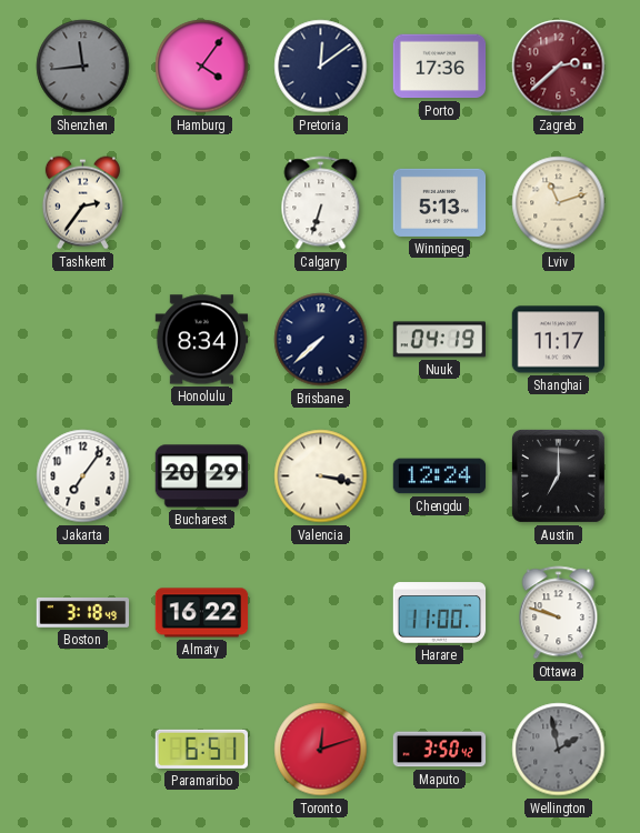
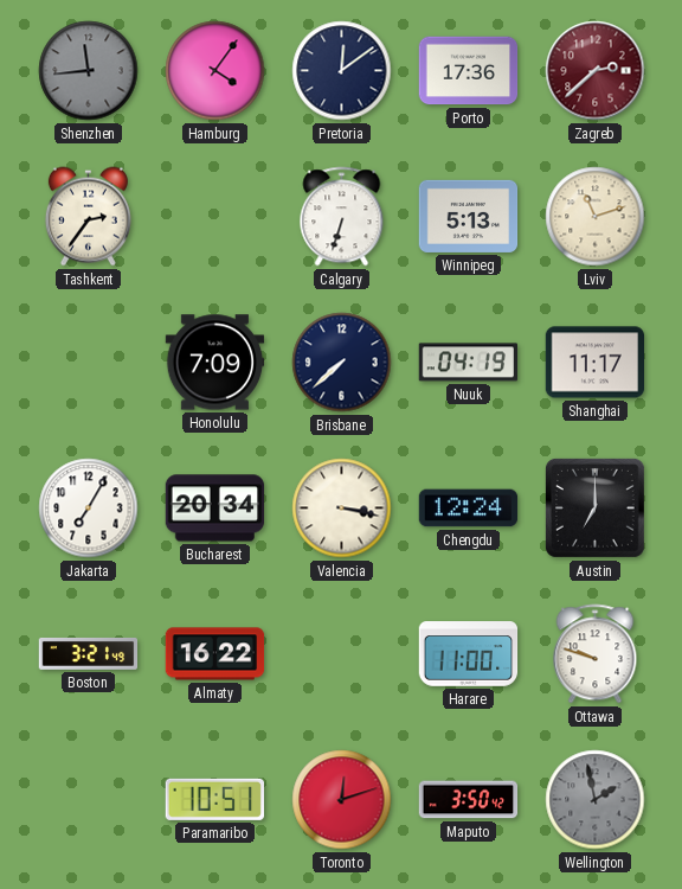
Honolulu: 8:34 -> 7:09 (215, 363)
Jakarta: 7:06 -> 7:05 (89, 509)
Bucharest: 20:29 -> 20:34 (215, 509)
Boston: 3:18 -> 3:21 (89, 654)
Paramaribo: 6:51 -> 10:51 (214, 799)
